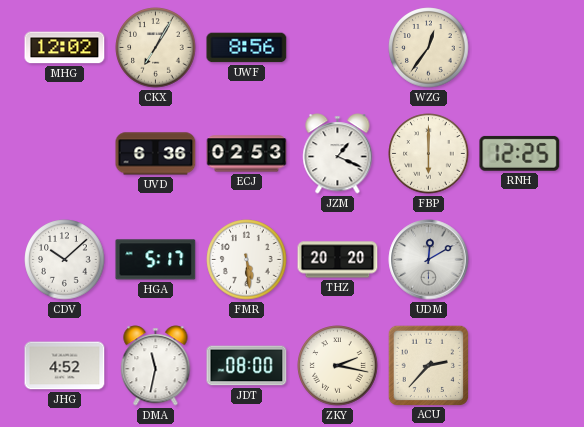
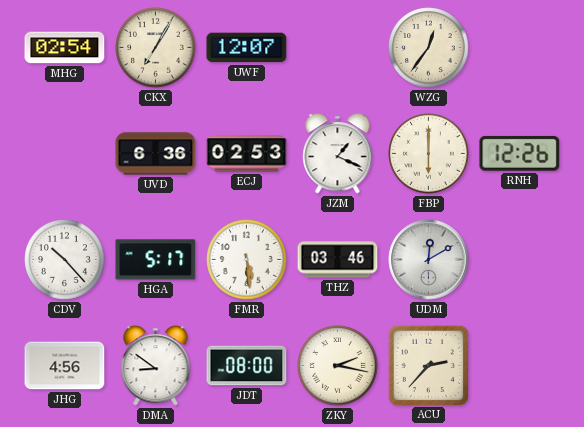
MHG: 12:02 -> 02:54 (65, 48)
UWF: 8:56 -> 12:07 (247, 48)
RNH: 12:25 -> 12:26 (520, 153)
CDV: 10:08 -> 10:23 (65, 260)
THZ: 20:20 -> 03:46 (338, 260)
JHG: 4:52 -> 4:56 (65, 366)
DMA: 11:32 -> 8:51 (156, 366)
